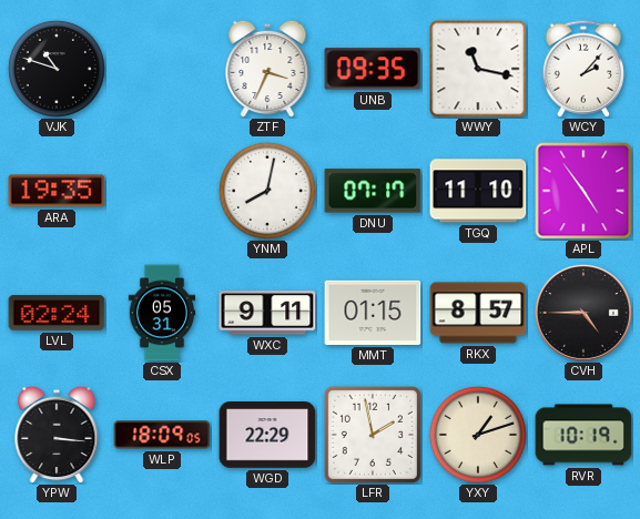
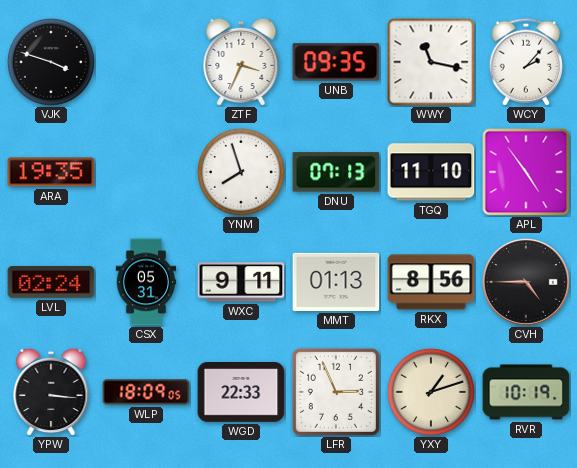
VJK: 10:48 -> 3:48 (51, 62)
YNM: 8:02 -> 7:57 (241, 172)
DNU: 07:17 -> 07:13 (336, 172)
MMT: 01:15 -> 01:13 (336, 282)
RKX: 8:57 -> 8:56 (431, 282)
WGD: 22:29 -> 22:33 (241, 392)
LFR: 1:58 -> 2:56 (336, 392)
